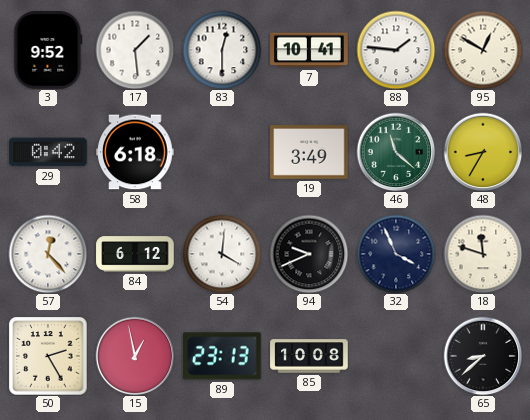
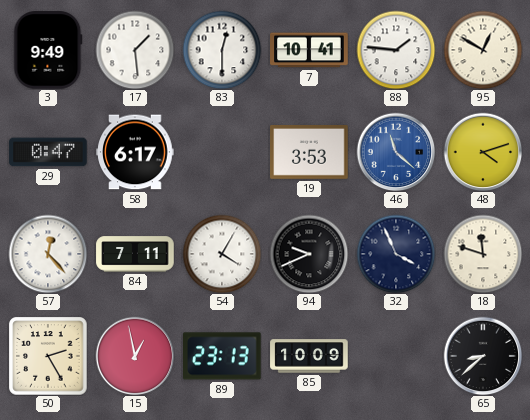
3: 9:52 -> 9:49 (48, 50)
29: 0:42 -> 0:47 (48, 152)
58: 6:18 -> 6:17 (135, 152)
19: 3:49 -> 3:53 (309, 153)
46 dial: green -> blue (396, 152)
48: 8:35 -> 4:12 (483, 152)
84: 6:12 -> 7:11 (135, 254)
54: 4:01 -> 4:05 (222, 254)
85: 10:08 -> 10:09 (309, 356)
